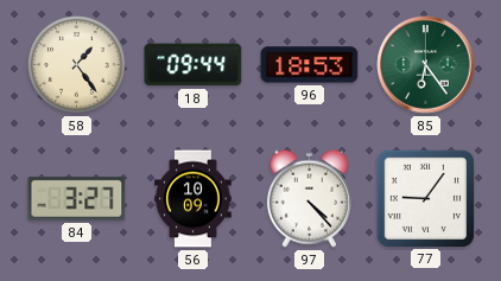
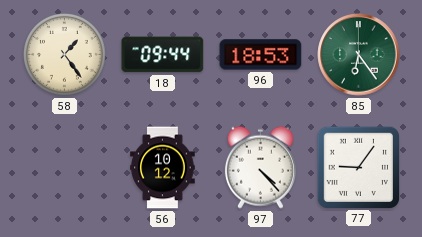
84: 3:27 -> none (77, 199)
56: 10:09 -> 10:12 (163, 168)
